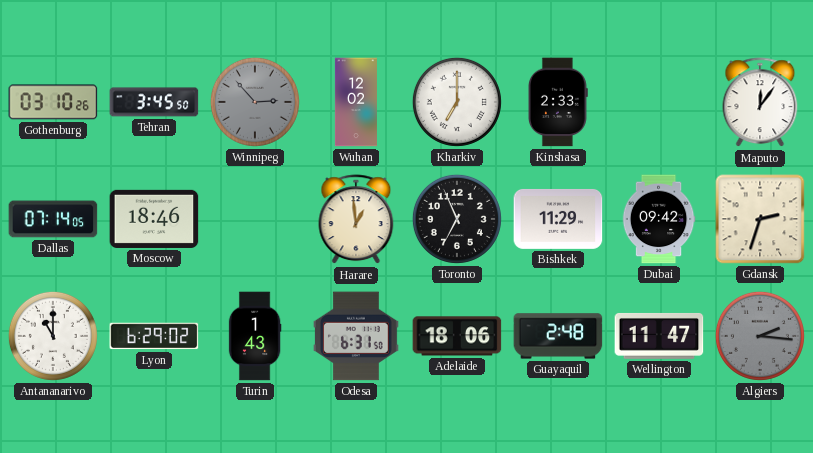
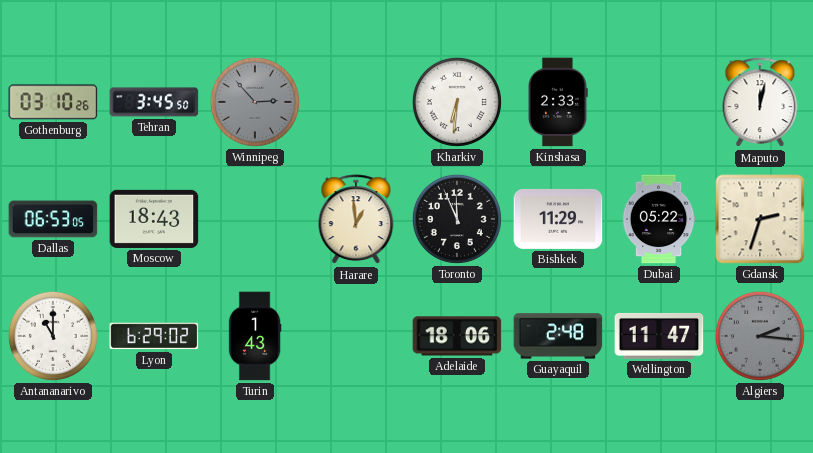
Wuhan: 12:02 -> none (356, 102)
Kharkiv: 7:00 -> 6:31 (457, 102)
Maputo: 12:06 -> 12:02 (760, 103)
Dallas: 07:14 -> 06:53 (53, 219)
Moscow: 18:46 -> 18:43 (154, 219)
Toronto: 6:56 -> 11:56 (457, 219)
Dubai: 09:42 -> 05:22 (659, 219)
Odesa: 6:31 -> none (356, 336)
